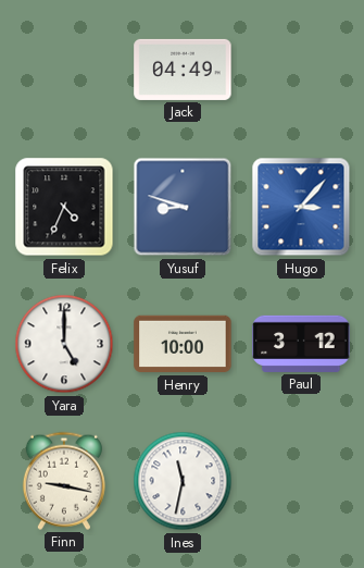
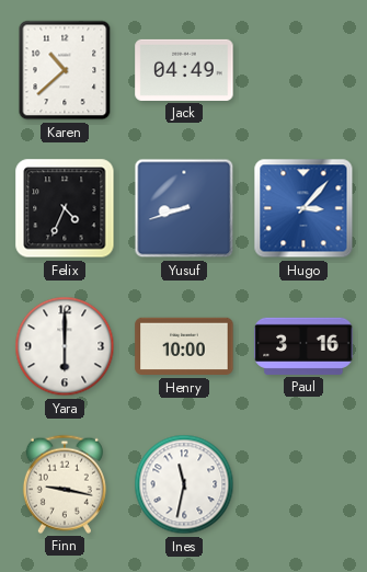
Karen: none -> 10:38 (65, 70)
Yusuf: 8:48 -> 8:42 (184, 208)
Yara: 5:00 -> 6:00 (65, 346)
Paul: 3:12 -> 3:16 (303, 346)
